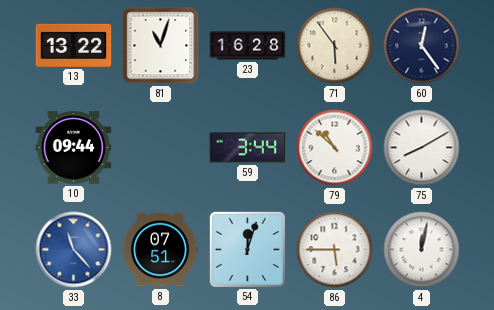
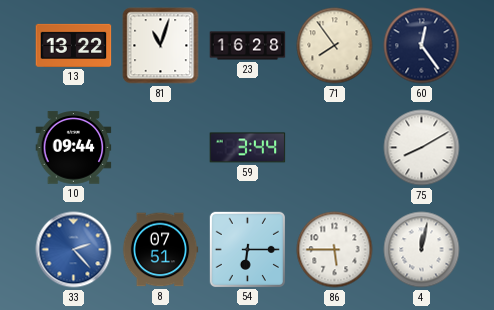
71: 5:54 -> 7:54 (335, 46)
79: 10:52 -> none (335, 148)
33: 11:23 -> 2:23 (74, 250)
54: 12:03 -> 6:15 (247, 249)
